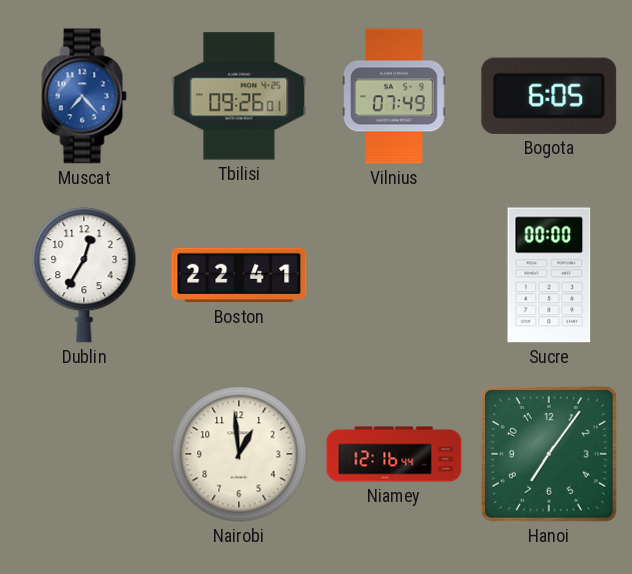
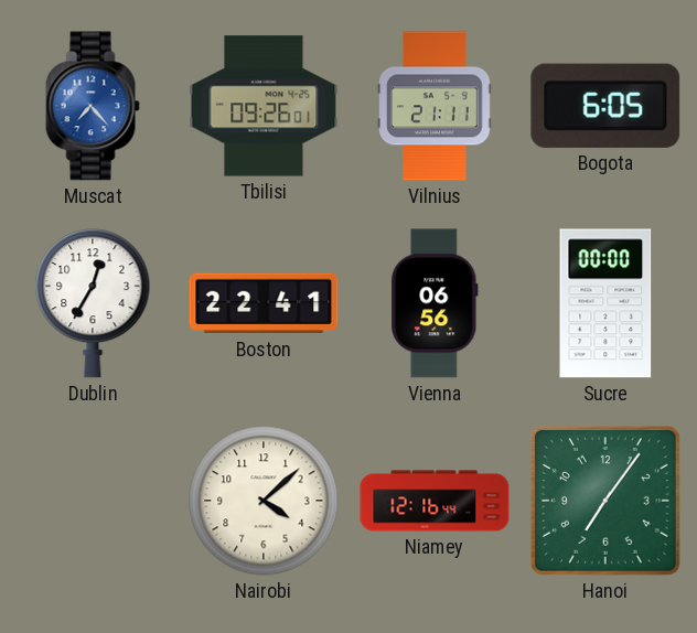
Vilnius: 07:49 -> 21:11 (435, 106)
Vienna: none -> 06:56 (435, 303)
Nairobi: 12:59 -> 4:08 (264, 501)
